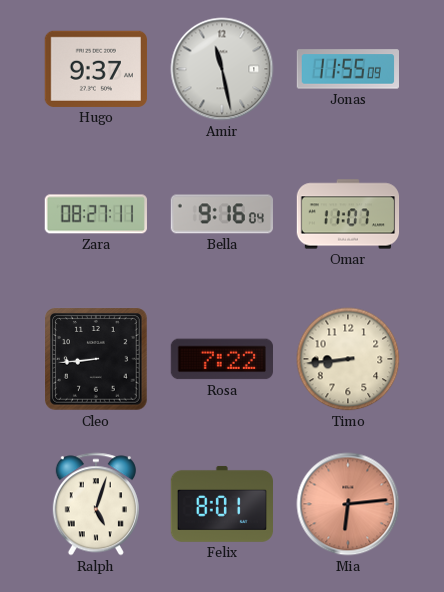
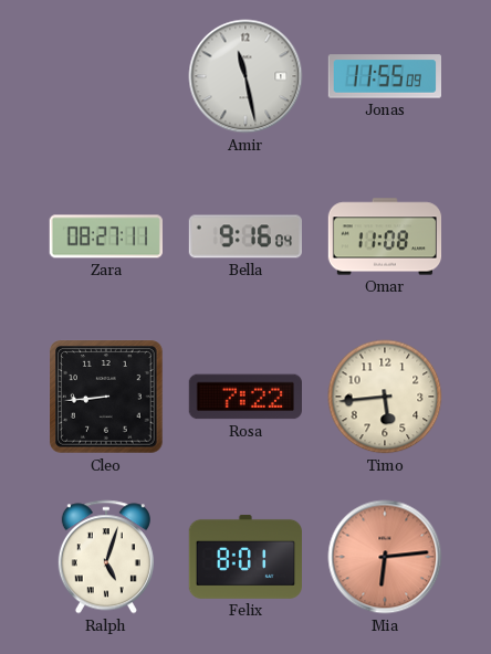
Hugo: 9:37 -> none (96, 69)
Omar: 11:07 -> 11:08 (385, 236)
Timo: 8:44 -> 5:44 (385, 397)
